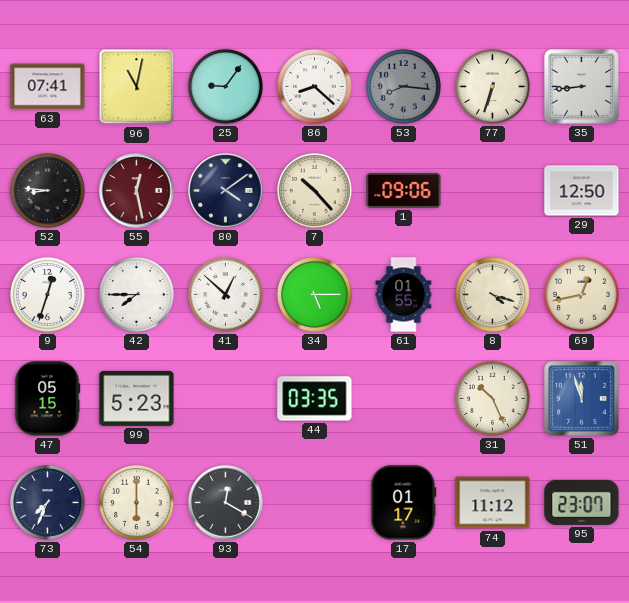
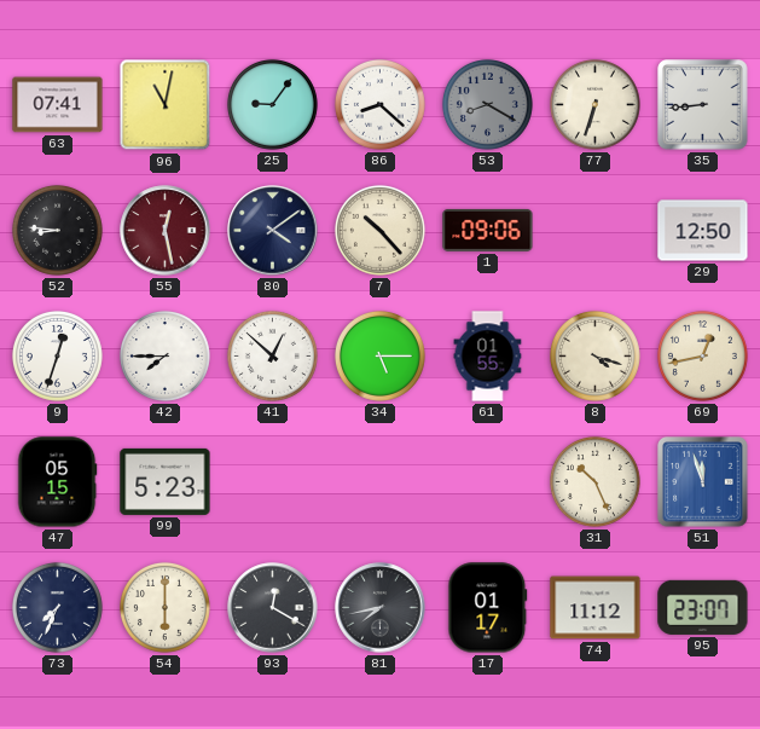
53: 8:16 -> 8:20 (487, 104)
44: 03:35 -> none (315, 399)
81: none -> 7:43 (381, 608)
